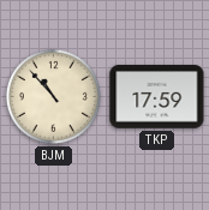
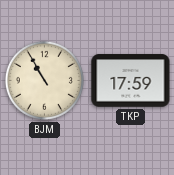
BJM: 10:53 -> 10:55 (44, 80)
